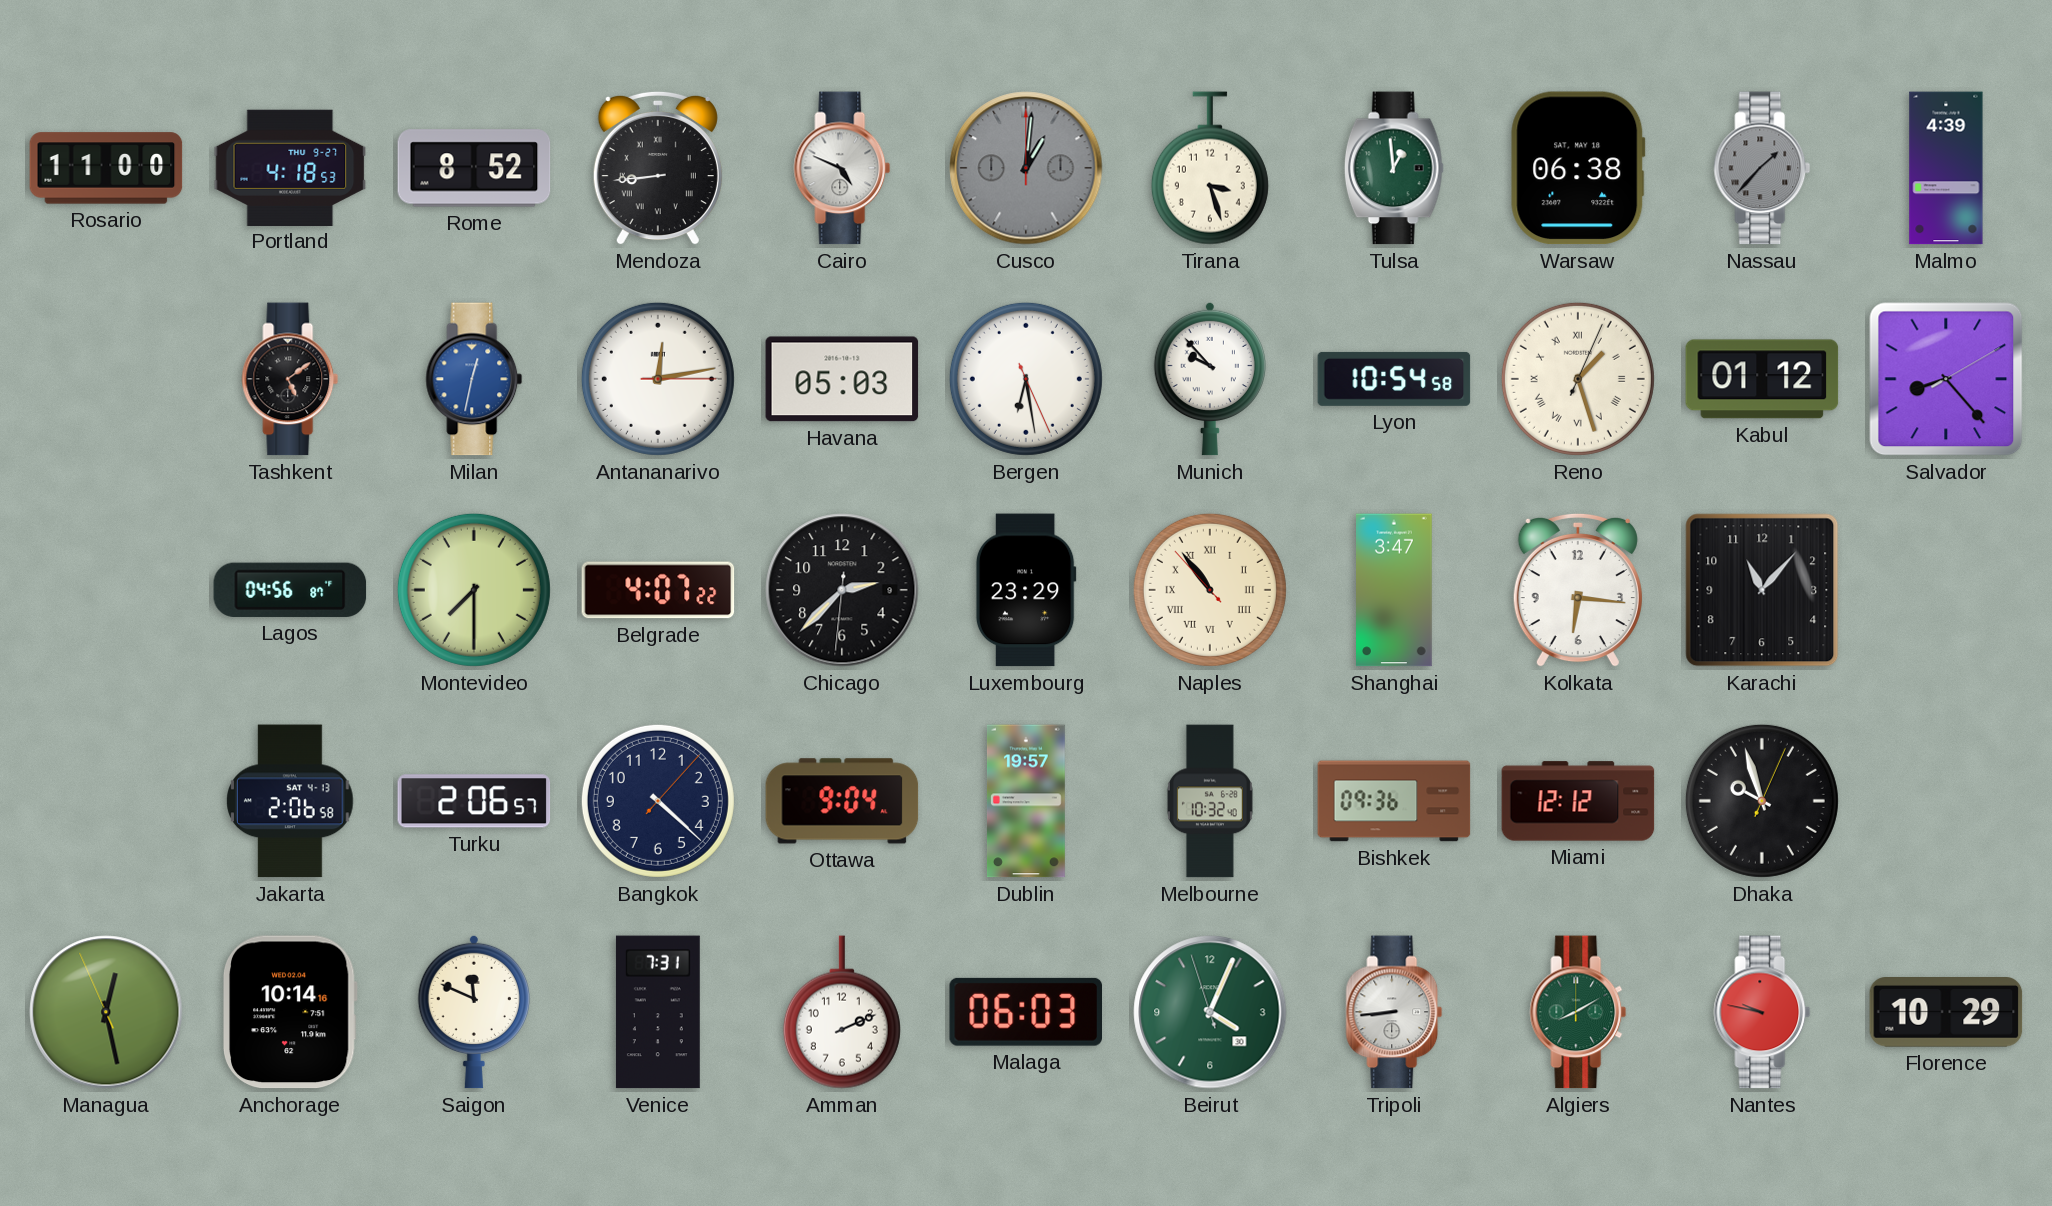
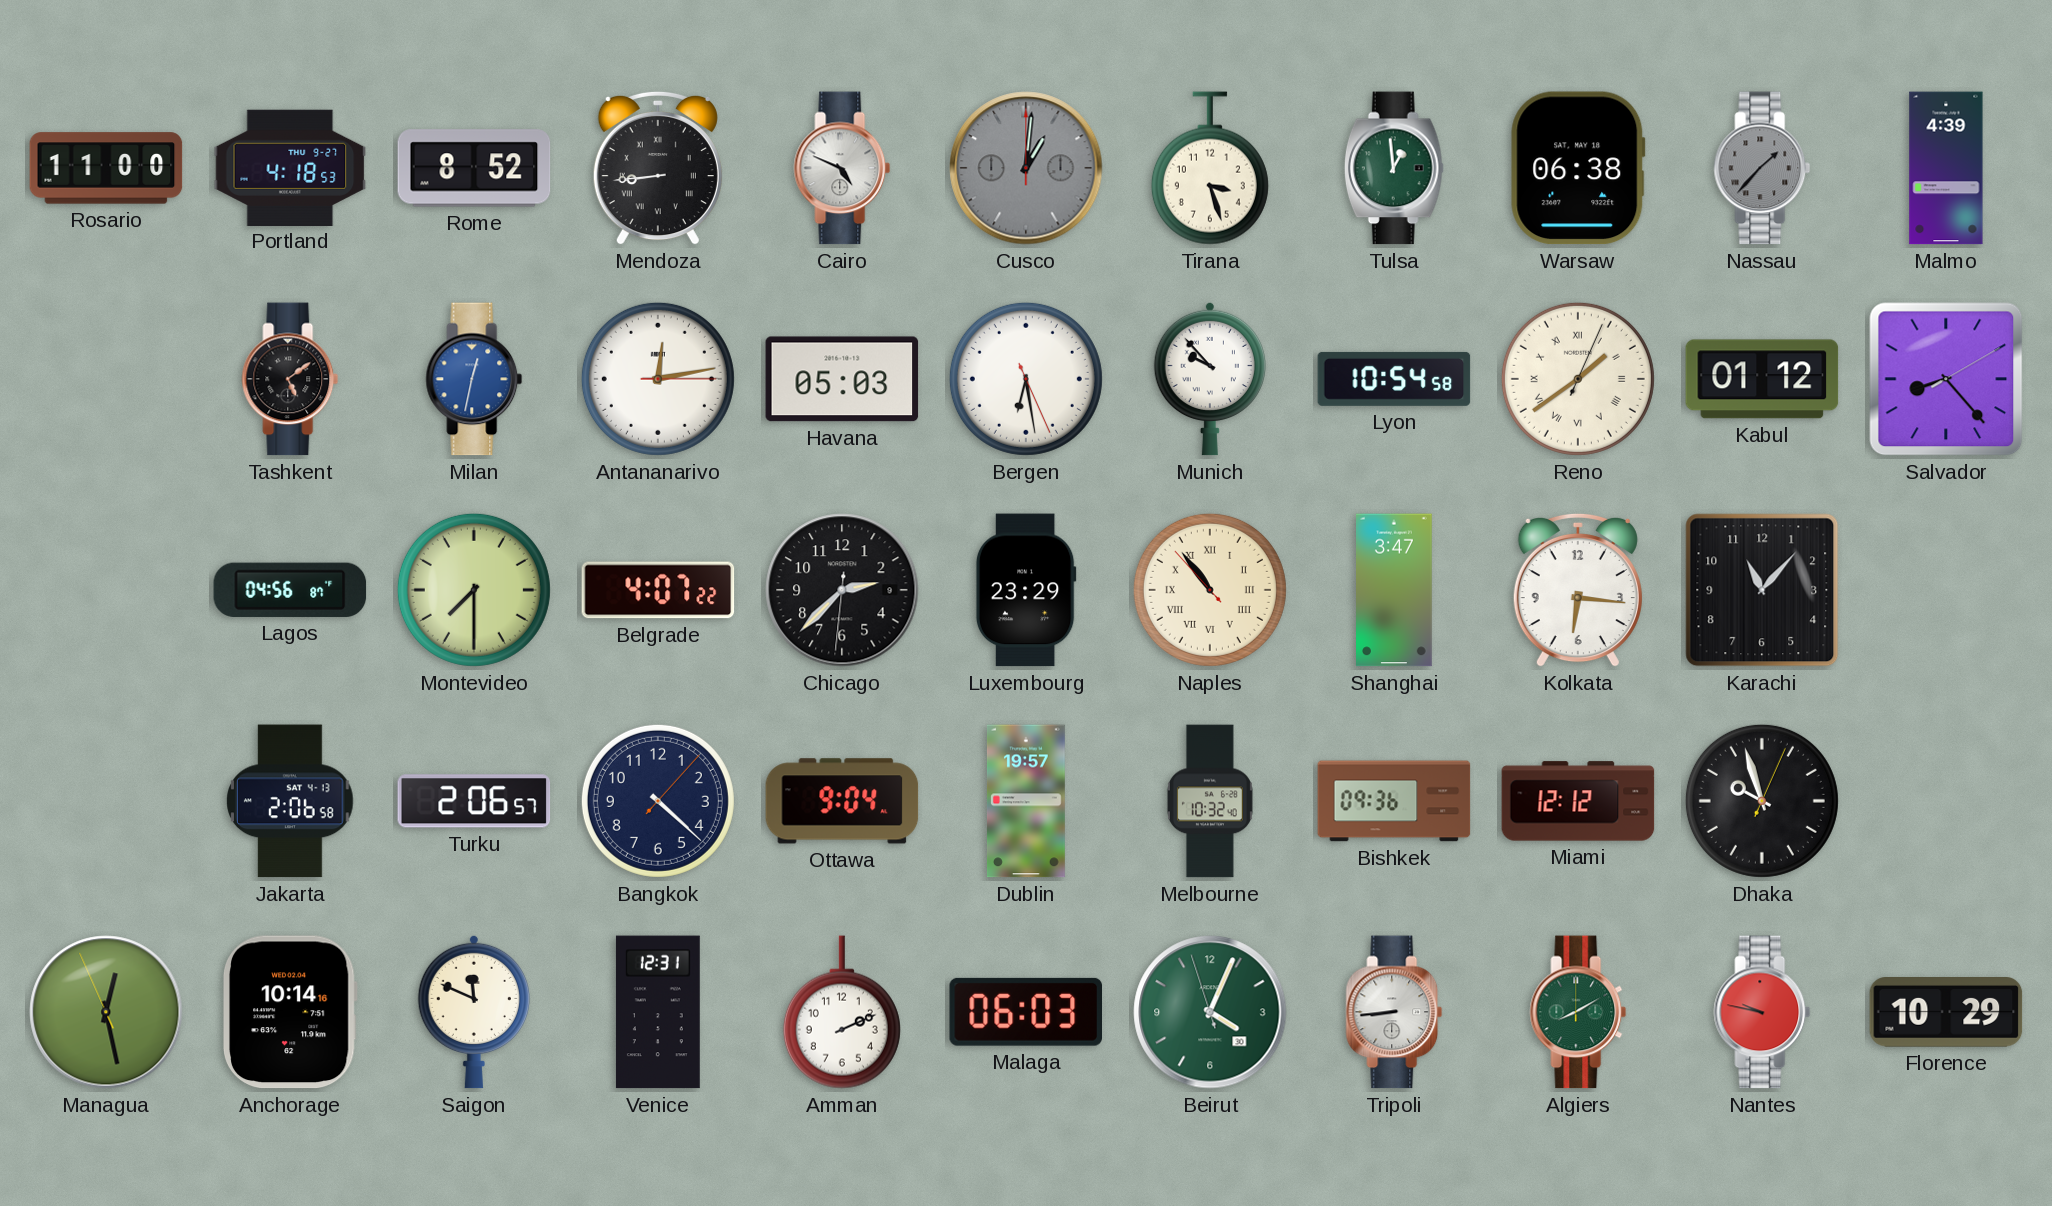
Reno: 1:27 -> 1:39 (1578, 379)
Venice: 7:31 -> 12:31 (658, 1012)
